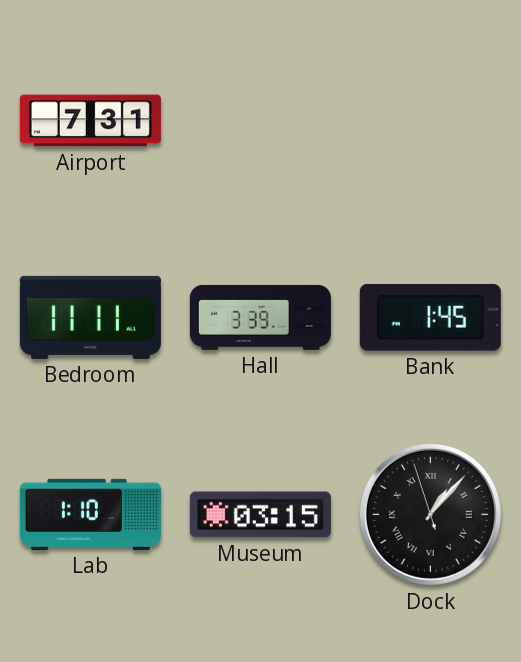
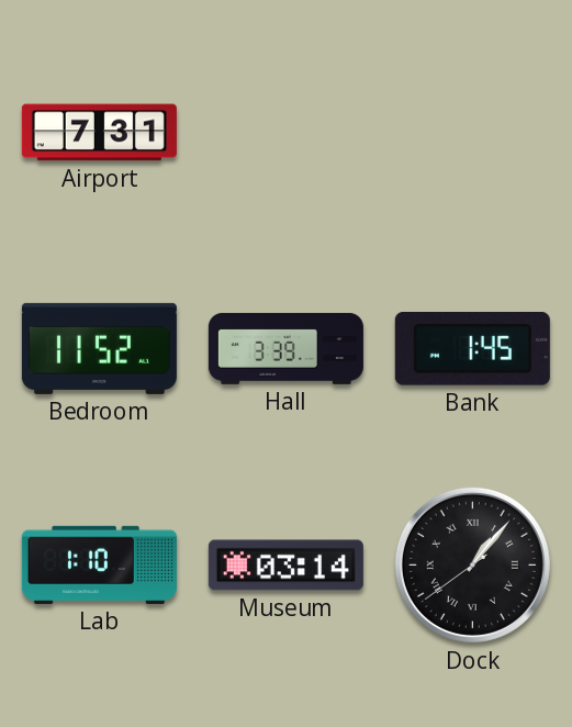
Bedroom: 11:11 -> 11:52 (99, 348)
Museum: 03:15 -> 03:14 (285, 566)
Dock: 1:06:57 -> 1:06:39 (472, 564)
